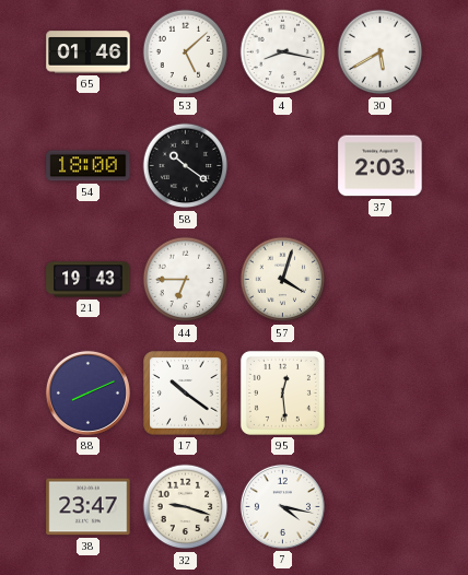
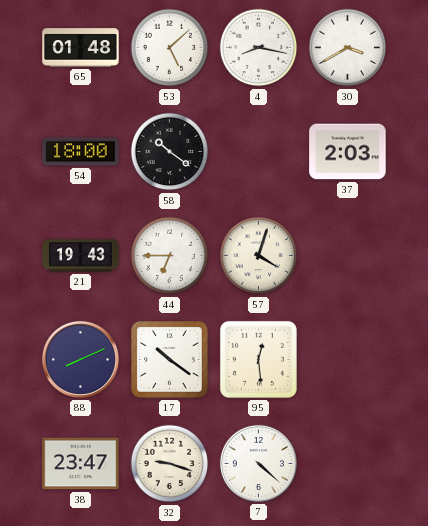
65: 01:46 -> 01:48 (81, 48)
30: 5:40 -> 3:40 (348, 48)
7: 4:17 -> 4:22 (258, 463)
